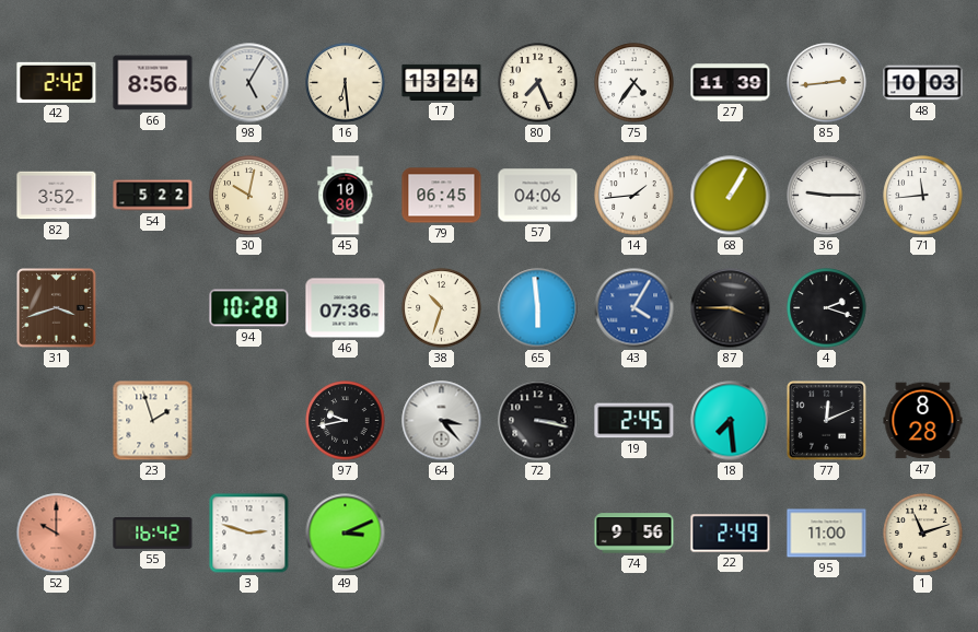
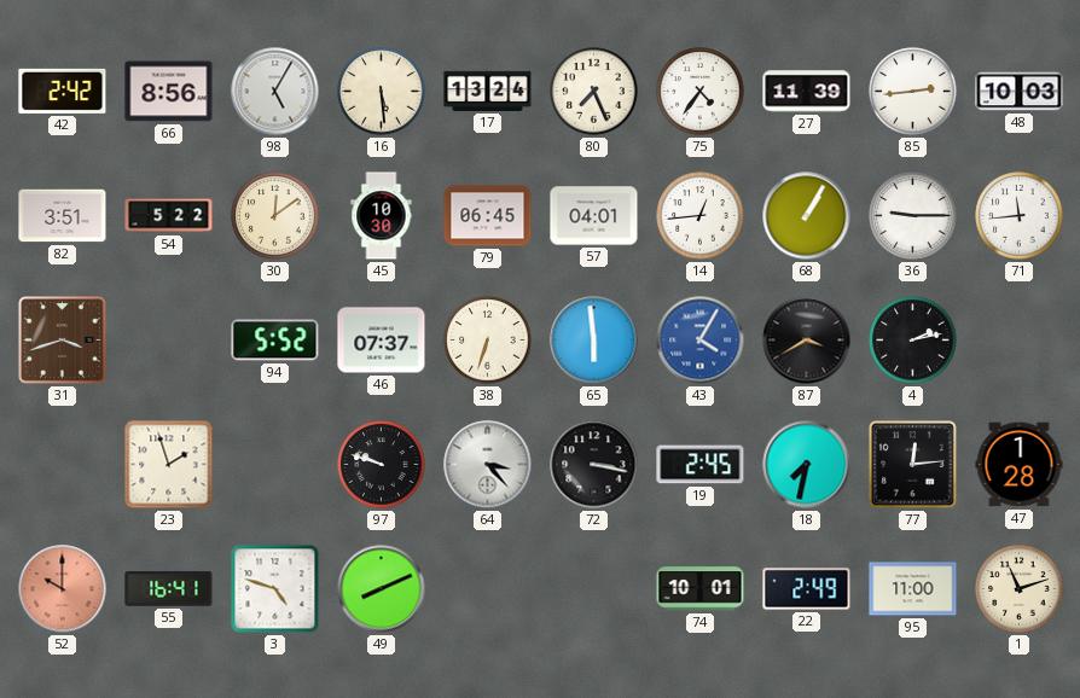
16: 6:29 -> 5:29 (382, 92)
82: 3:52 -> 3:51 (63, 216)
30: 10:02 -> 12:09 (275, 216)
57: 04:06 -> 04:01 (594, 216)
14: 1:44 -> 12:44 (701, 216)
94: 10:28 -> 5:52 (275, 341)
46: 07:36 -> 07:37 (382, 341)
38: 10:33 -> 6:33 (488, 341)
87: 3:45 -> 3:40 (807, 341)
4: 2:18 -> 2:13 (913, 341)
97: 9:43 -> 9:48 (382, 465)
18: 7:29 -> 7:32 (807, 465)
77: 12:11 -> 12:14 (913, 465)
47: 8:28 -> 1:28 (1020, 465)
55: 16:42 -> 16:41 (169, 589)
3: 2:48 -> 4:48 (275, 589)
49: 3:11 -> 8:11 (382, 589)
74: 9:56 -> 10:01 (701, 589)
